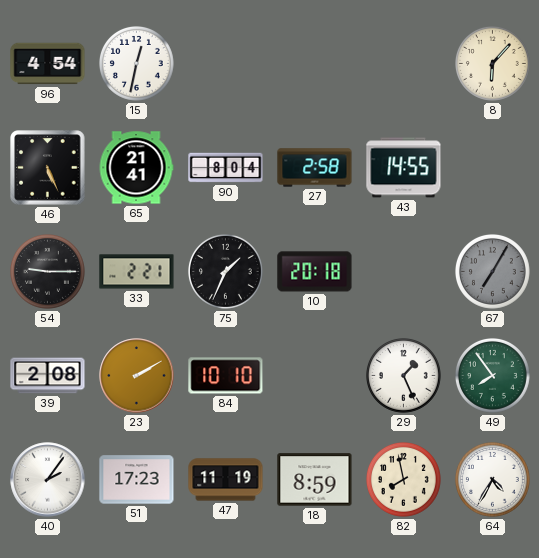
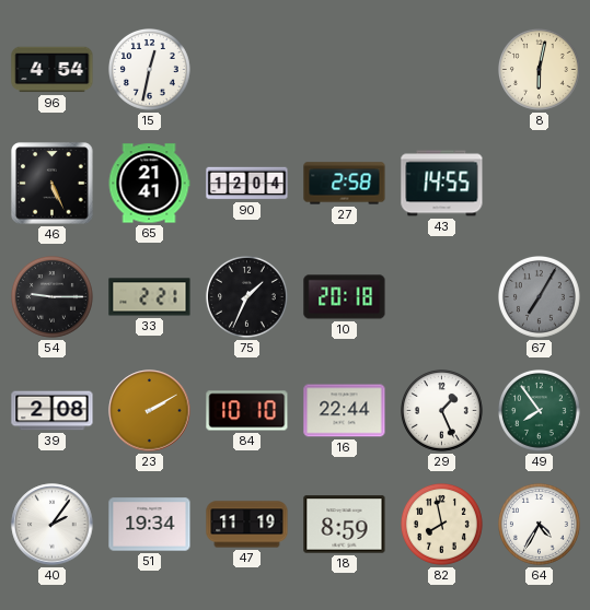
8: 6:07 -> 6:02 (540, 70)
90: 8:04 -> 12:04 (247, 184)
16: none -> 22:44 (345, 411)
51: 17:23 -> 19:34 (150, 525)
